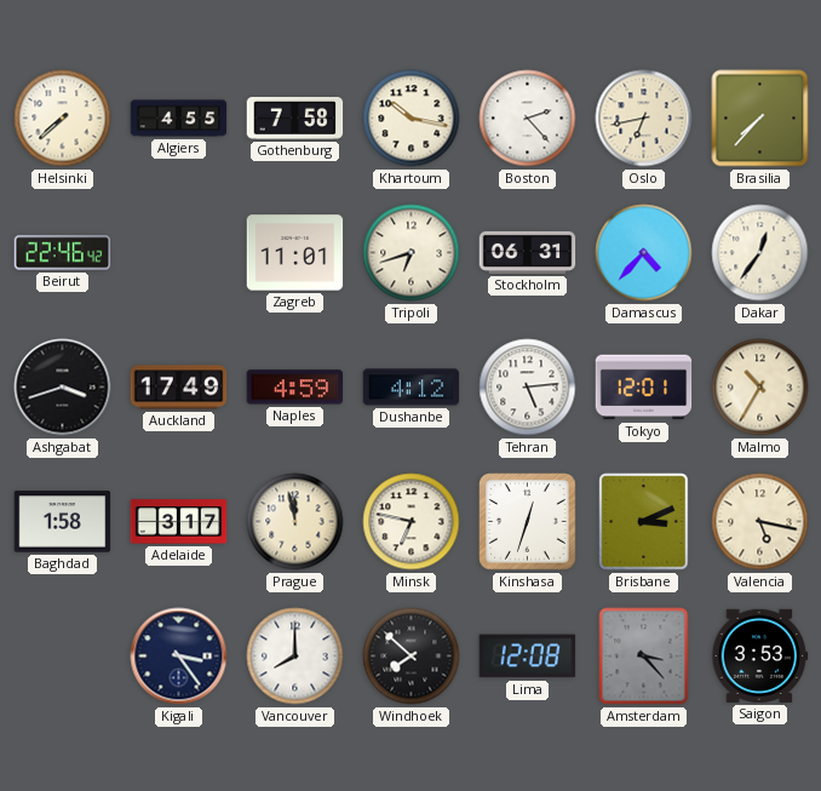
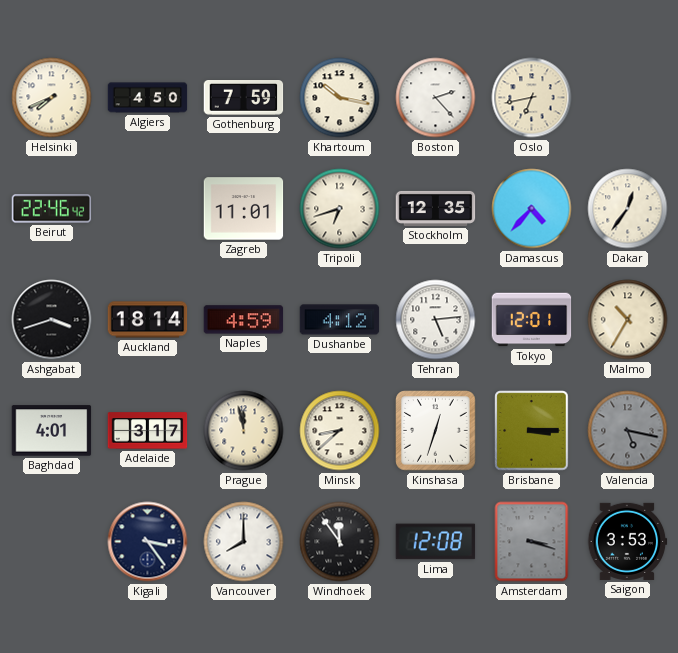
Helsinki: 7:38 -> 7:41 (52, 98)
Algiers: 4:55 -> 4:50 (148, 98)
Gothenburg: 7:58 -> 7:59 (244, 98)
Brasilia: 7:37 -> none (760, 119)
Stockholm: 06:31 -> 12:35 (436, 208)
Auckland: 17:49 -> 18:14 (148, 320)
Baghdad: 1:58 -> 4:01 (52, 431)
Minsk: 6:47 -> 8:38 (340, 431)
Brisbane: 3:11 -> 3:15 (532, 431)
Valencia dial: cream -> grey (628, 431)
Windhoek: 7:52 -> 11:54 (340, 542)
Amsterdam: 3:23 -> 3:18 (532, 542)
